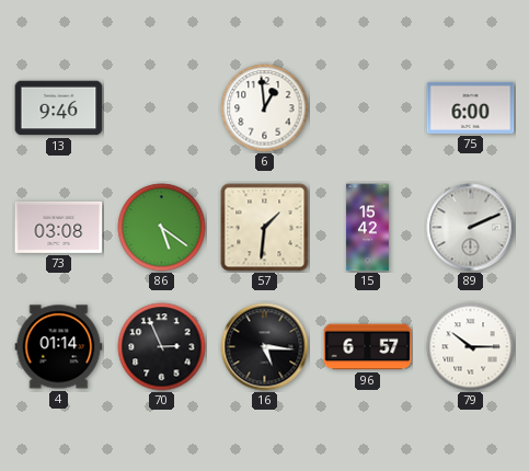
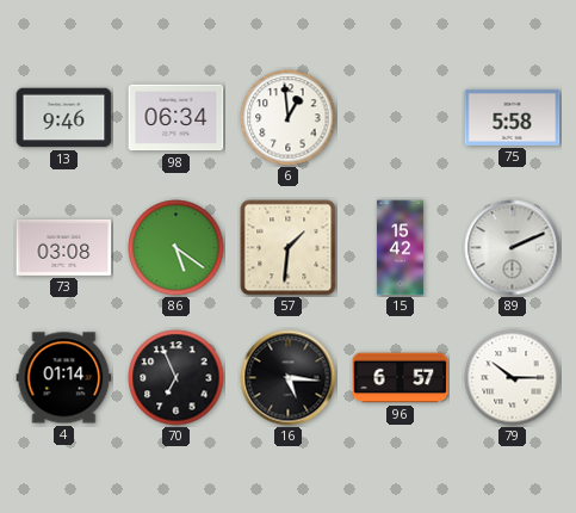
98: none -> 06:34 (176, 118)
75: 6:00 -> 5:58 (513, 117)
70: 2:56 -> 6:56 (176, 378)
